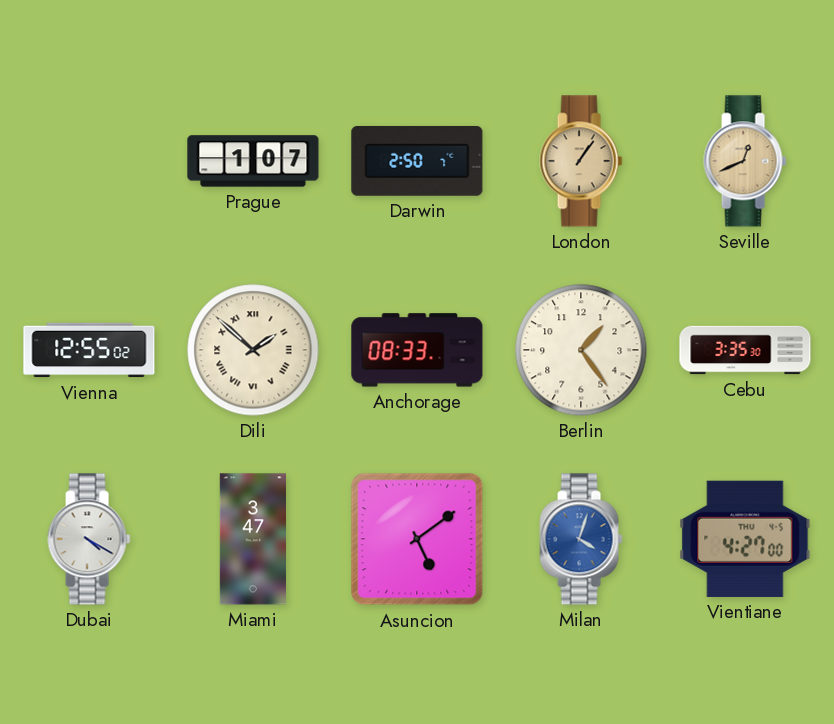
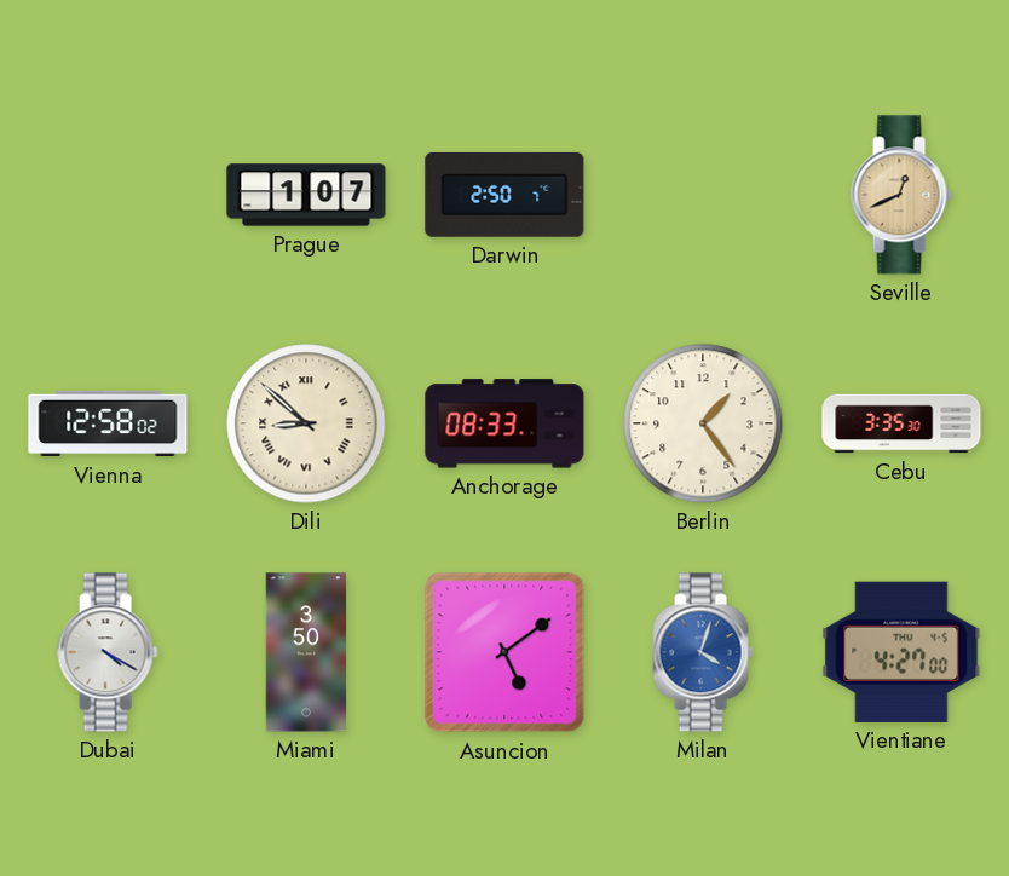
London: 1:06 -> none (581, 161)
Vienna: 12:55 -> 12:58 (108, 423)
Dili: 1:52 -> 8:52 (306, 423)
Miami: 3:47 -> 3:50 (305, 652)
